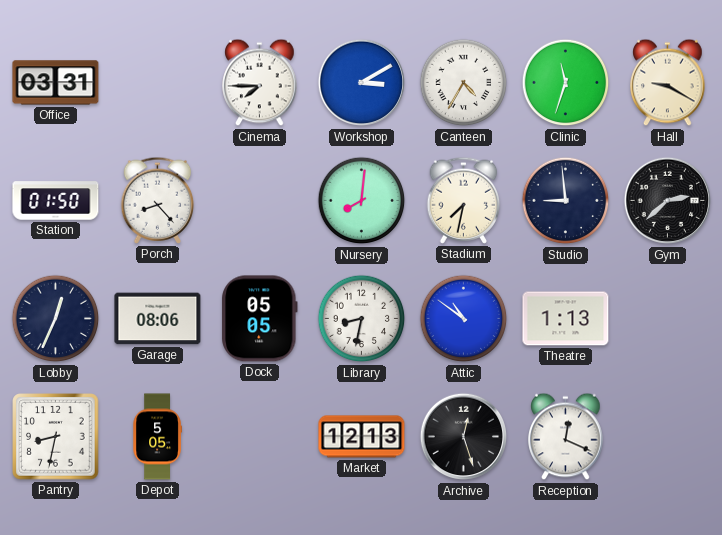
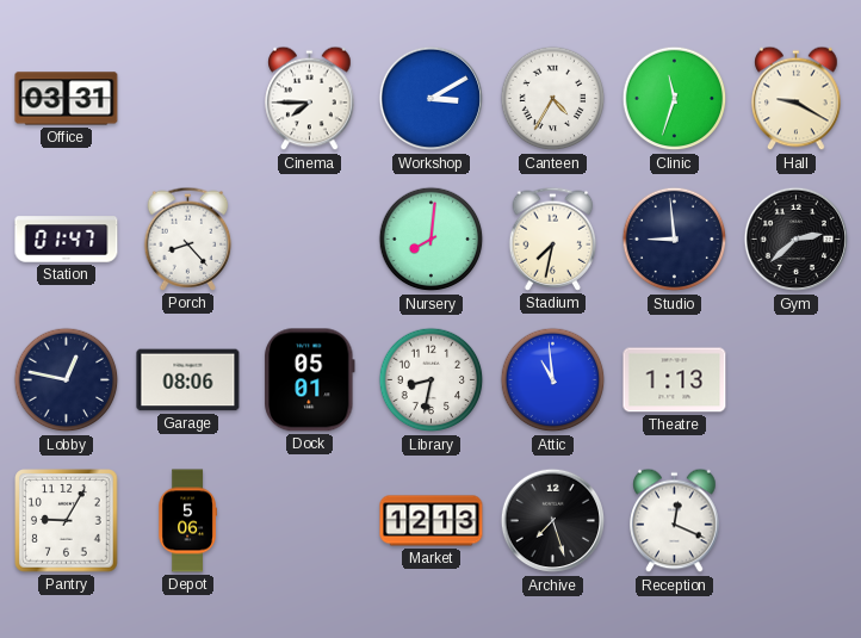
Station: 01:50 -> 01:47 (67, 240)
Lobby: 12:34 -> 12:47 (67, 380)
Dock: 05:05 -> 05:01 (310, 380)
Attic: 10:51 -> 10:59 (553, 380)
Pantry: 8:32 -> 9:05 (67, 521)
Depot: 5:05 -> 5:06 (187, 521)
Archive: 12:27 -> 7:27 (553, 521)
